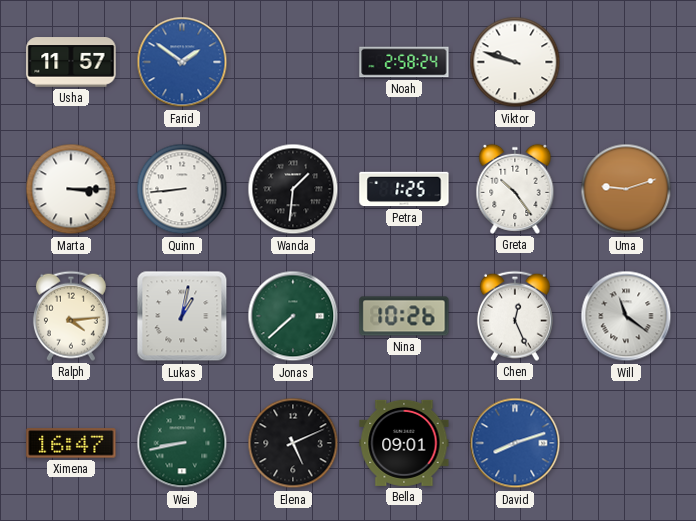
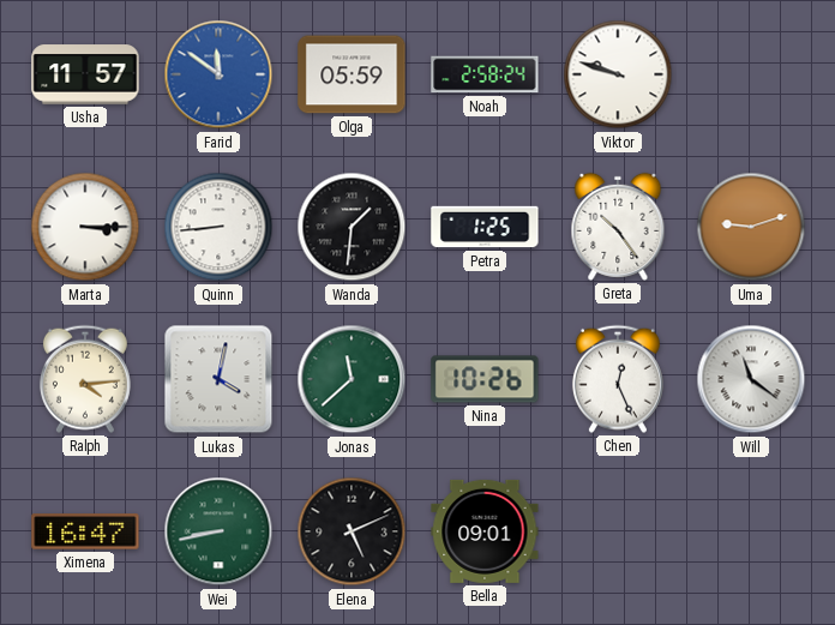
Farid: 1:51 -> 11:51 (218, 74)
Olga: none -> 05:59 (352, 74)
Lukas: 1:02 -> 4:02 (218, 379)
Jonas: 7:38 -> 11:38 (352, 379)
David: 8:12 -> none (515, 443)
